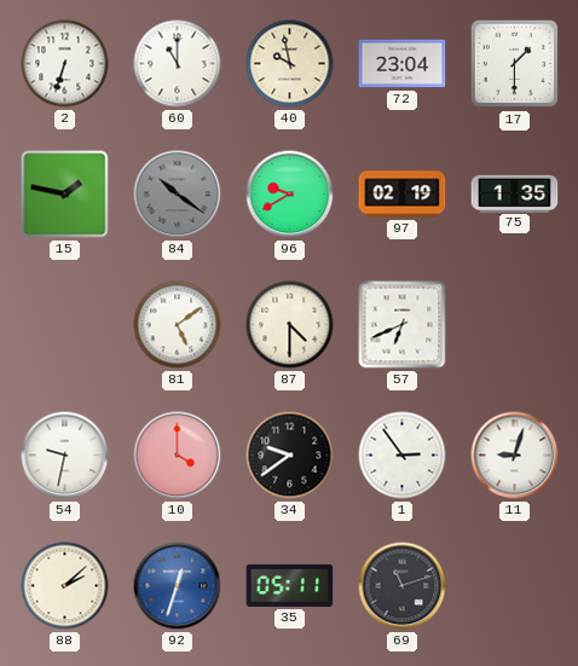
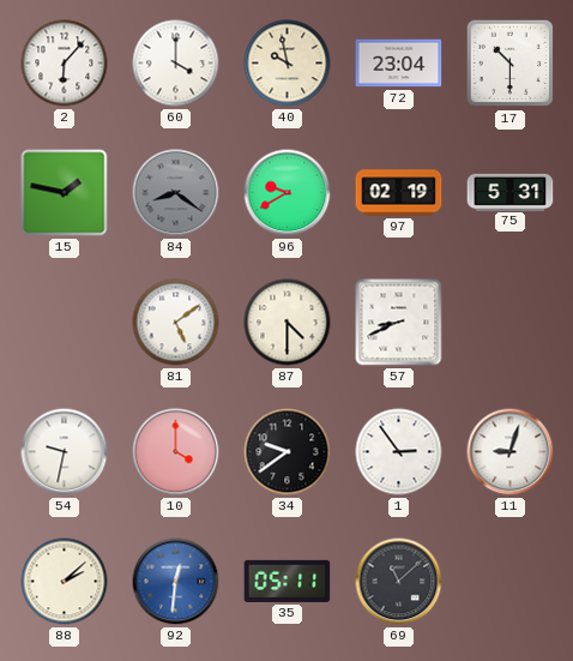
2: 6:33 -> 6:07 (65, 64)
60: 11:00 -> 4:00 (176, 64)
17: 1:30 -> 10:30 (511, 64)
84: 10:21 -> 8:21 (176, 193)
75: 1:35 -> 5:31 (511, 192)
57: 6:41 -> 8:41 (399, 323)
92: 12:33 -> 12:31 (176, 582)
69: 11:12 -> 11:08 (399, 582)
